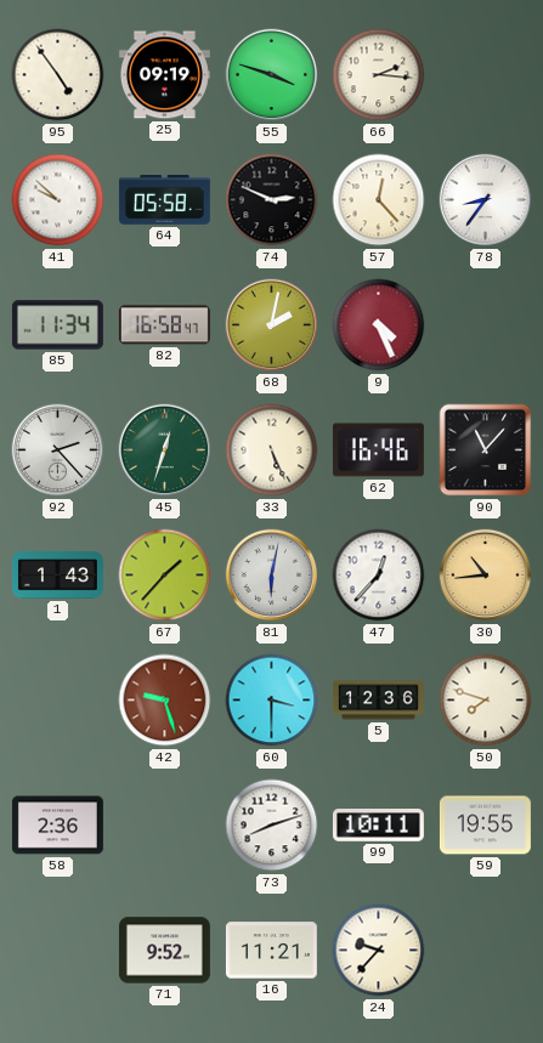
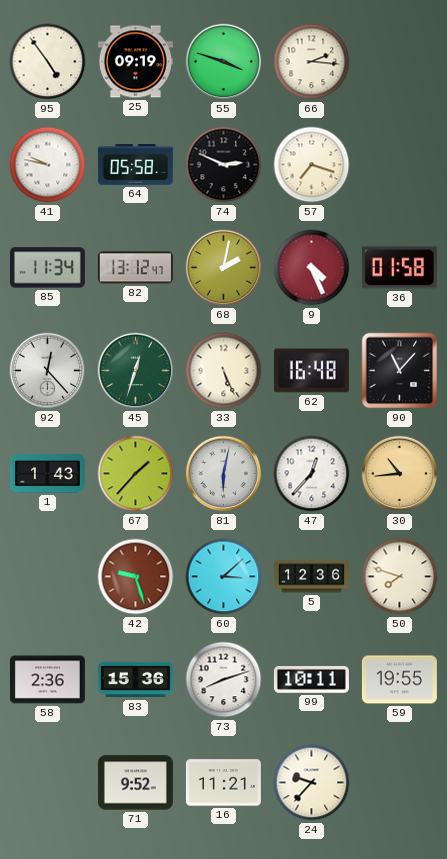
41: 9:52 -> 9:47 (48, 165)
57: 12:23 -> 7:18 (312, 165)
78: 8:36 -> none (486, 200)
82: 16:58 -> 13:12 (135, 268)
36: none -> 01:58 (399, 268)
92: 2:23 -> 12:23 (48, 371)
62: 16:46 -> 16:48 (311, 371)
60: 3:30 -> 3:08 (224, 577)
83: none -> 15:36 (135, 680)
